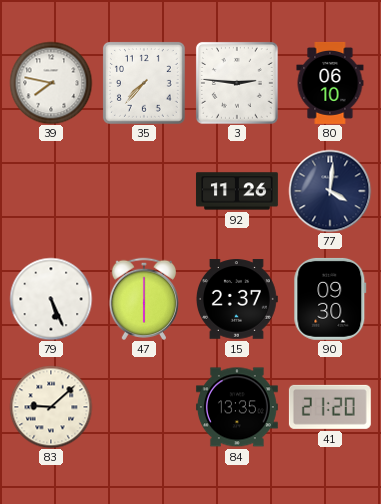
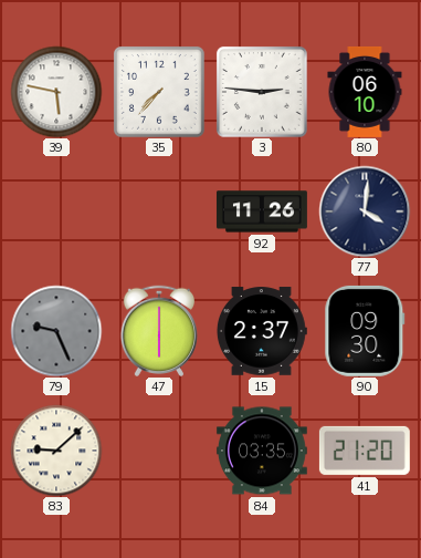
39: 7:47 -> 5:47 (56, 92)
79: 5:26 -> 9:26 (56, 331)
79 dial: white -> grey (56, 331)
84: 13:35 -> 03:35 (262, 451)
